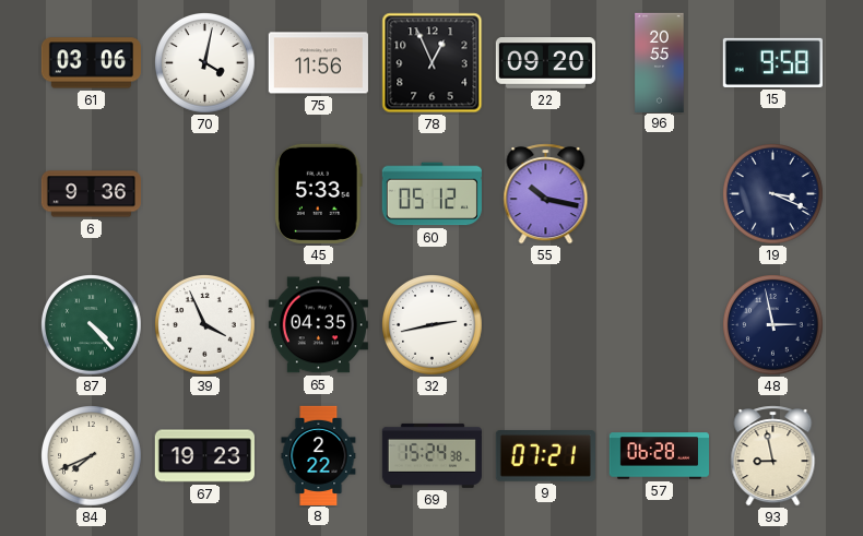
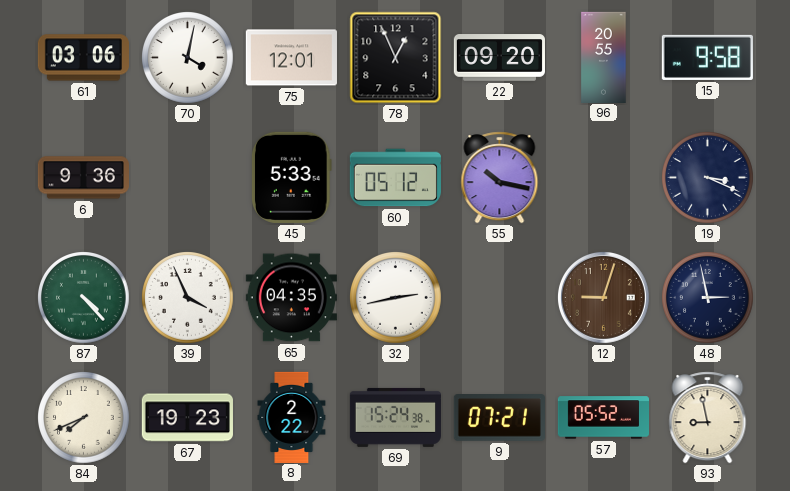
75: 11:56 -> 12:01 (291, 58)
12: none -> 9:03 (603, 297)
57: 06:28 -> 05:52 (603, 418)
